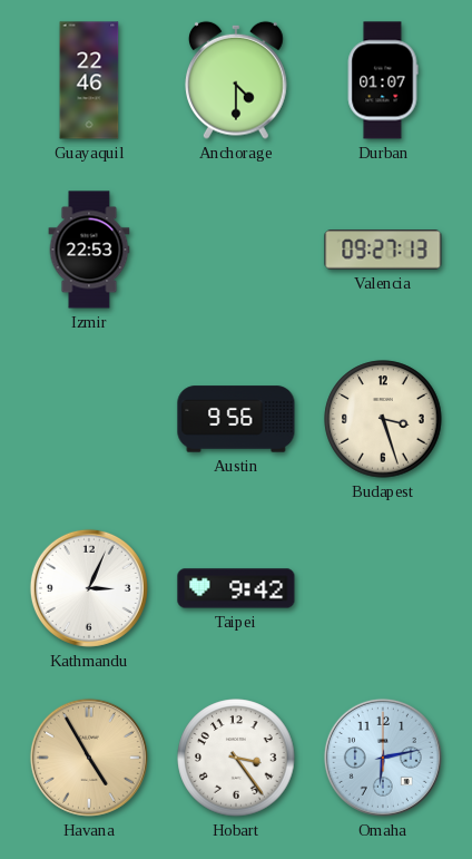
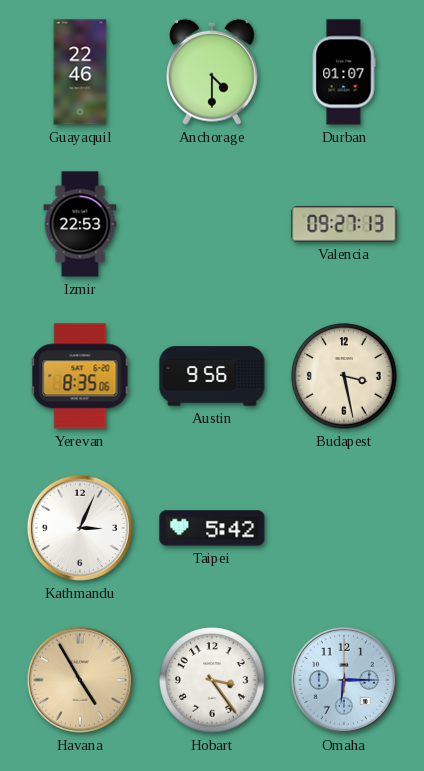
Yerevan: none -> 8:35 (80, 376)
Budapest: 3:27 -> 3:28 (344, 376)
Taipei: 9:42 -> 5:42 (212, 528)
Omaha: 6:13 -> 6:15 (344, 680)
